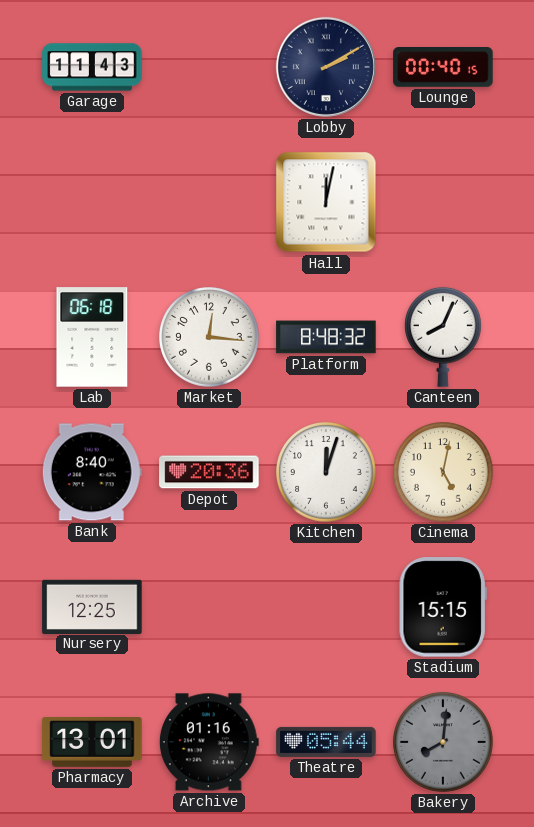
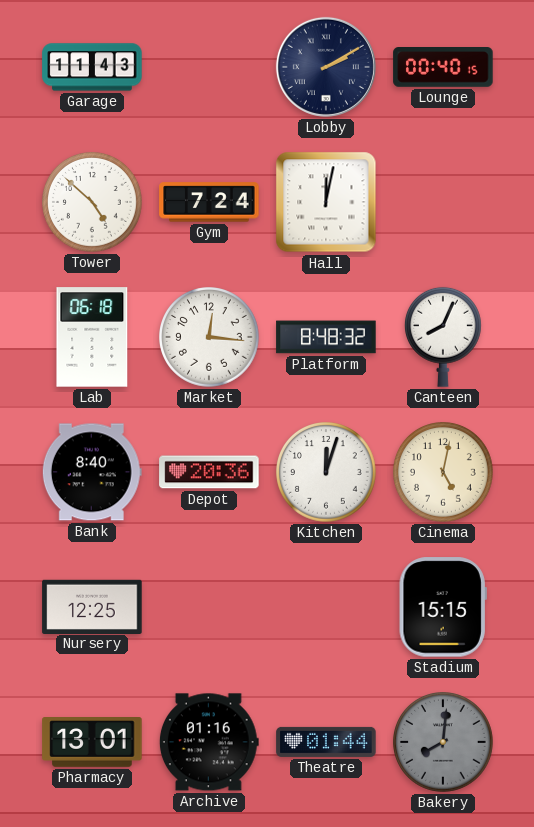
Tower: none -> 4:52 (93, 203)
Gym: none -> 7:24 (209, 202)
Theatre: 05:44 -> 01:44 (326, 742)
